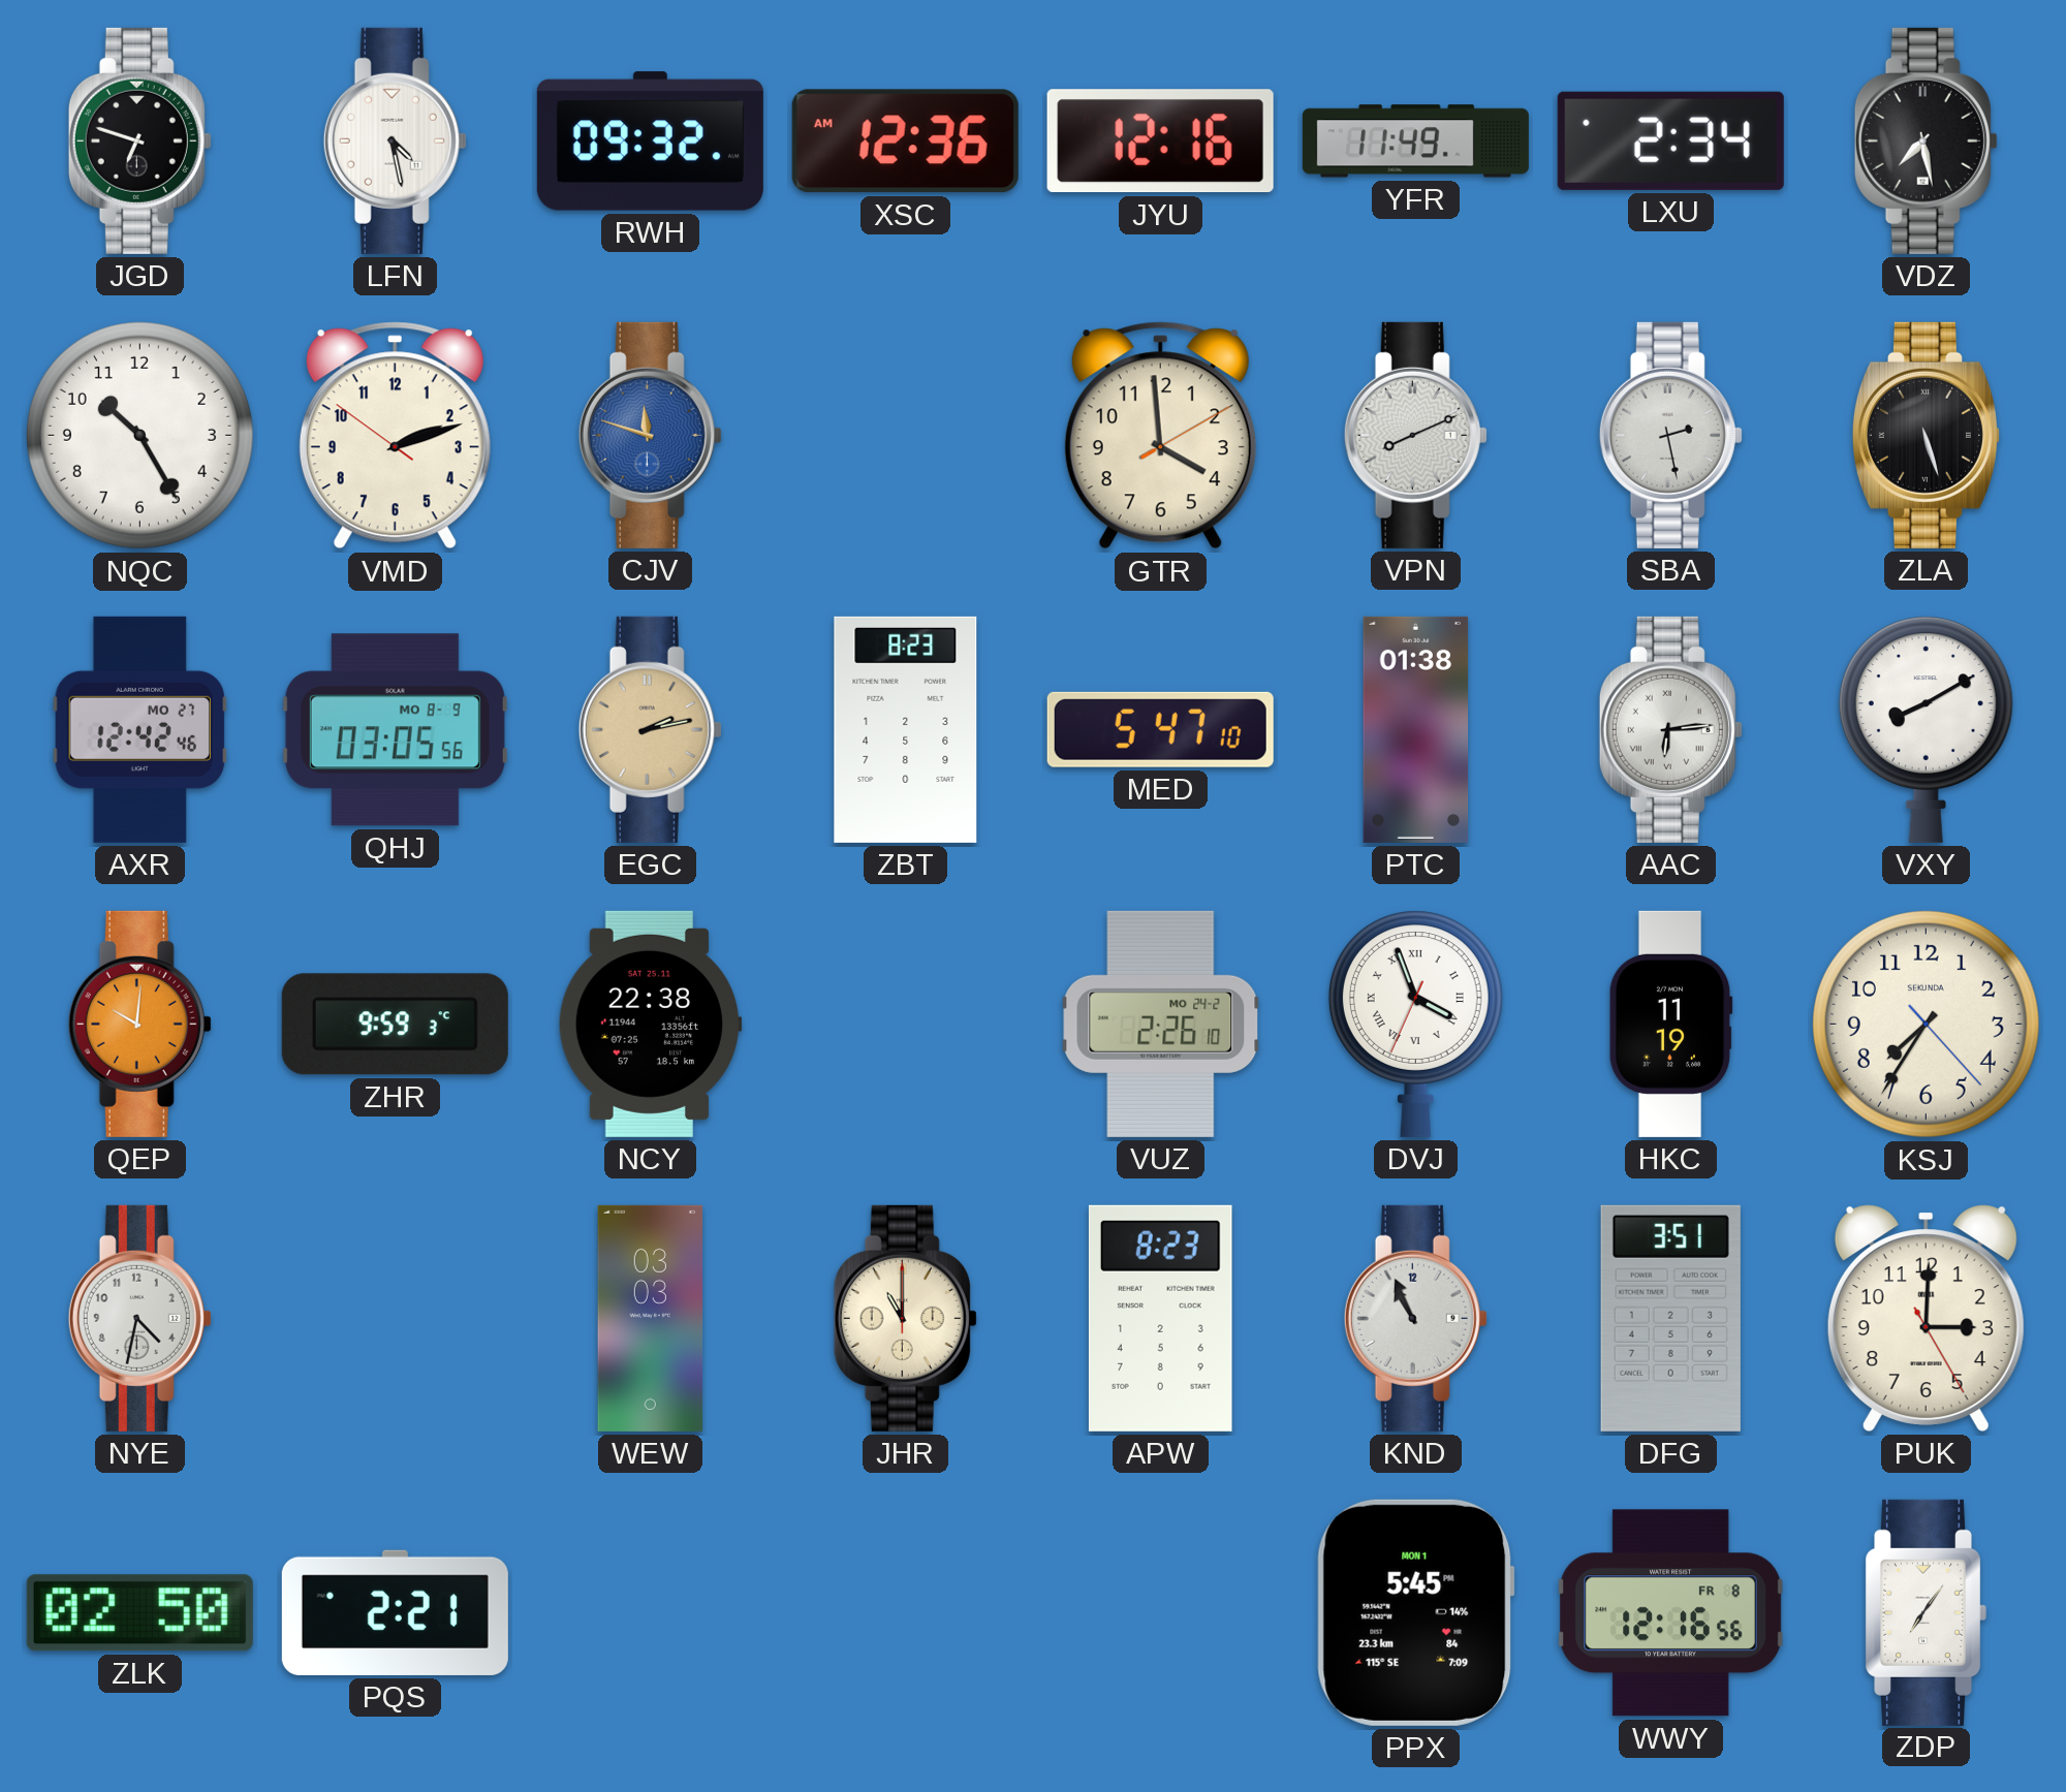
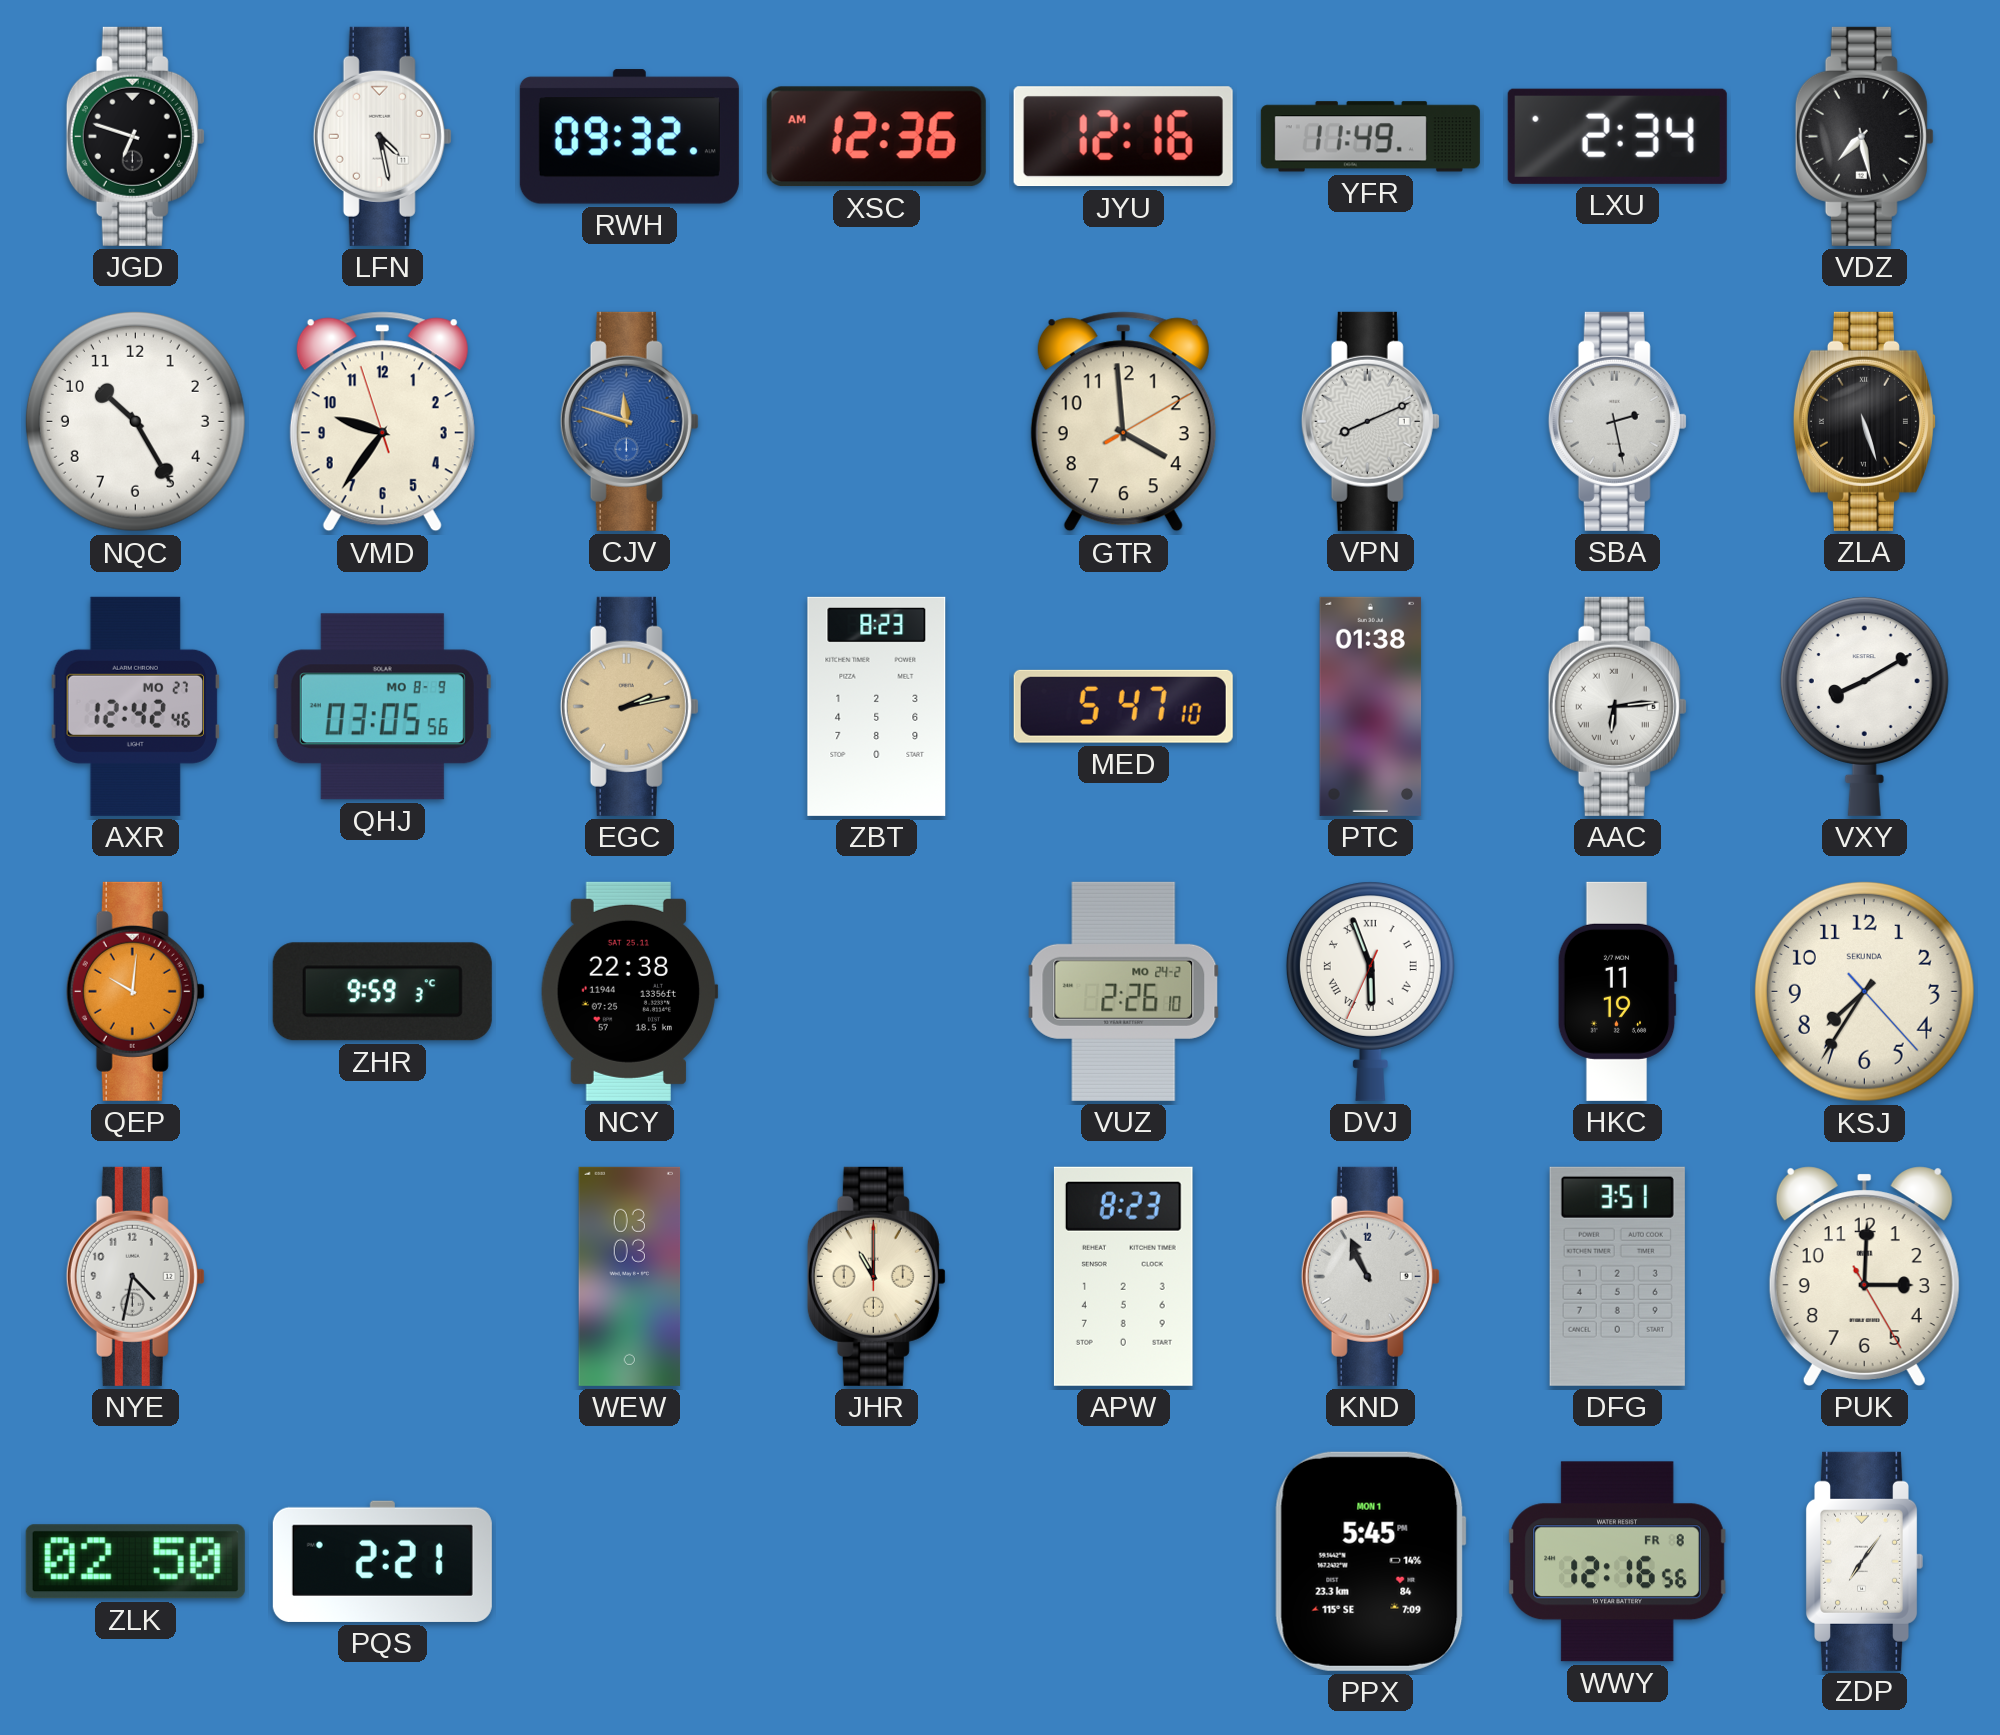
VMD: 2:11 -> 9:35 (382, 422)
DVJ: 3:56 -> 5:56 (1370, 991)
